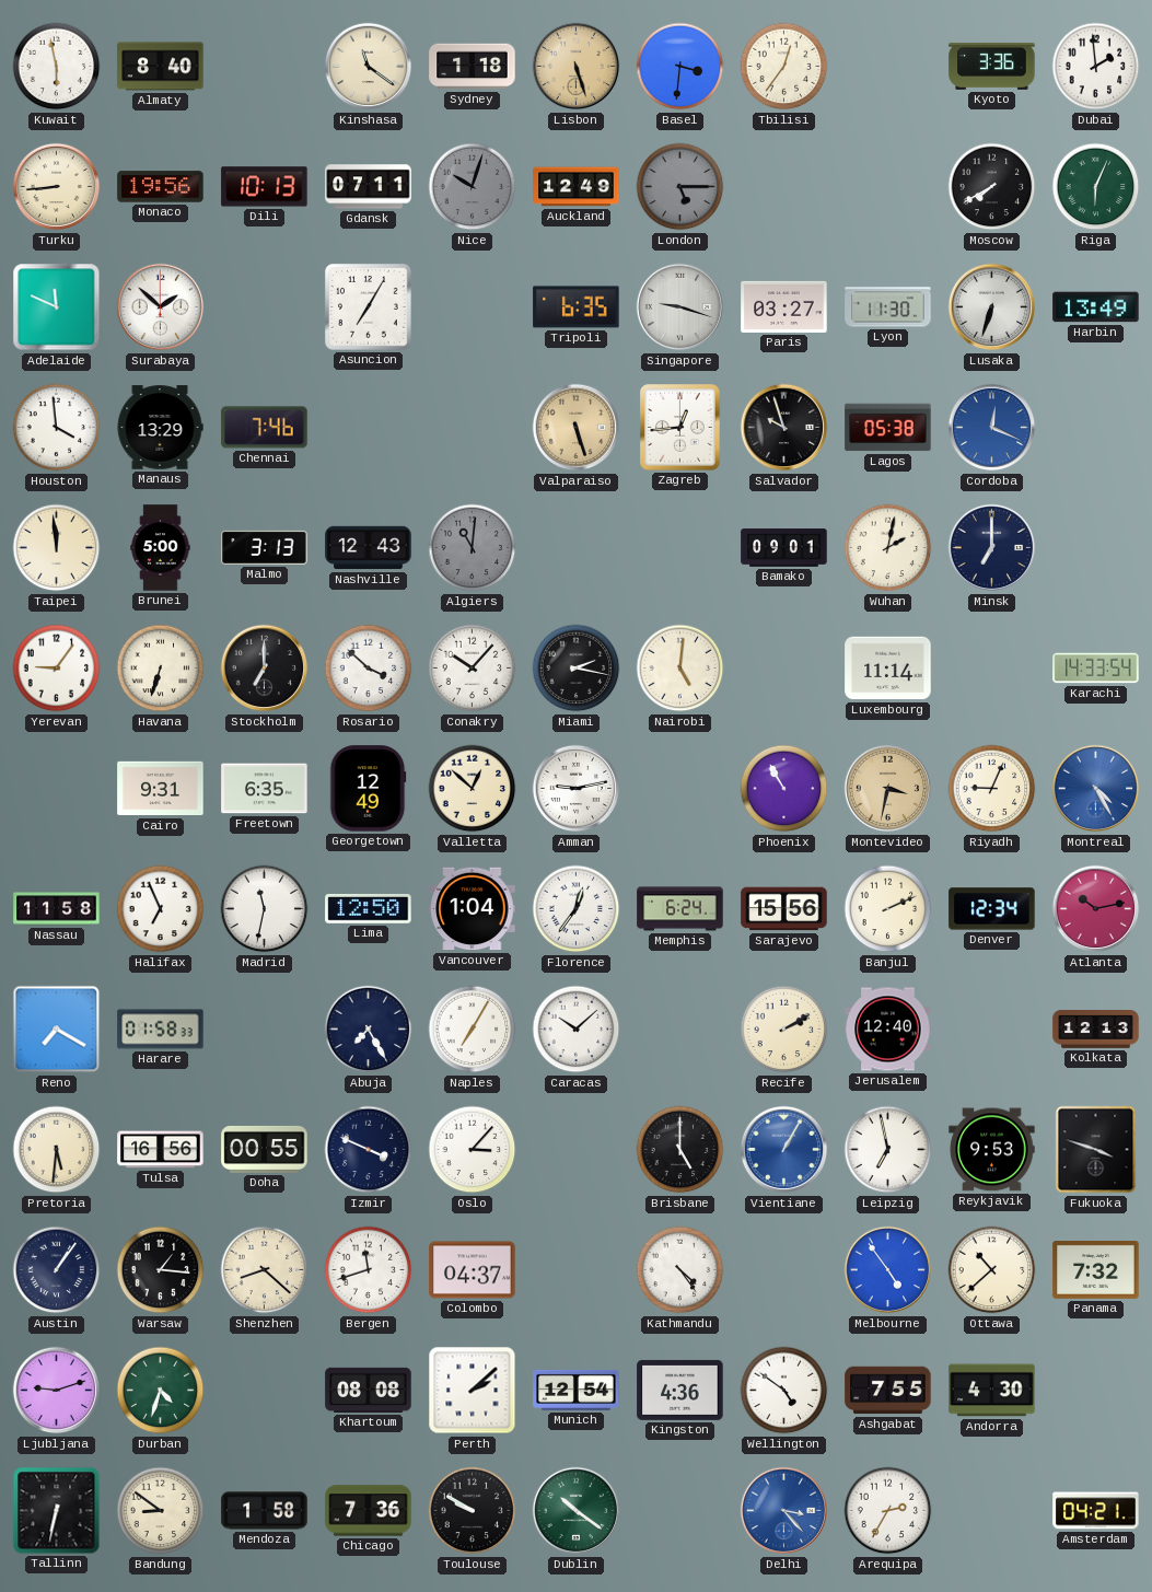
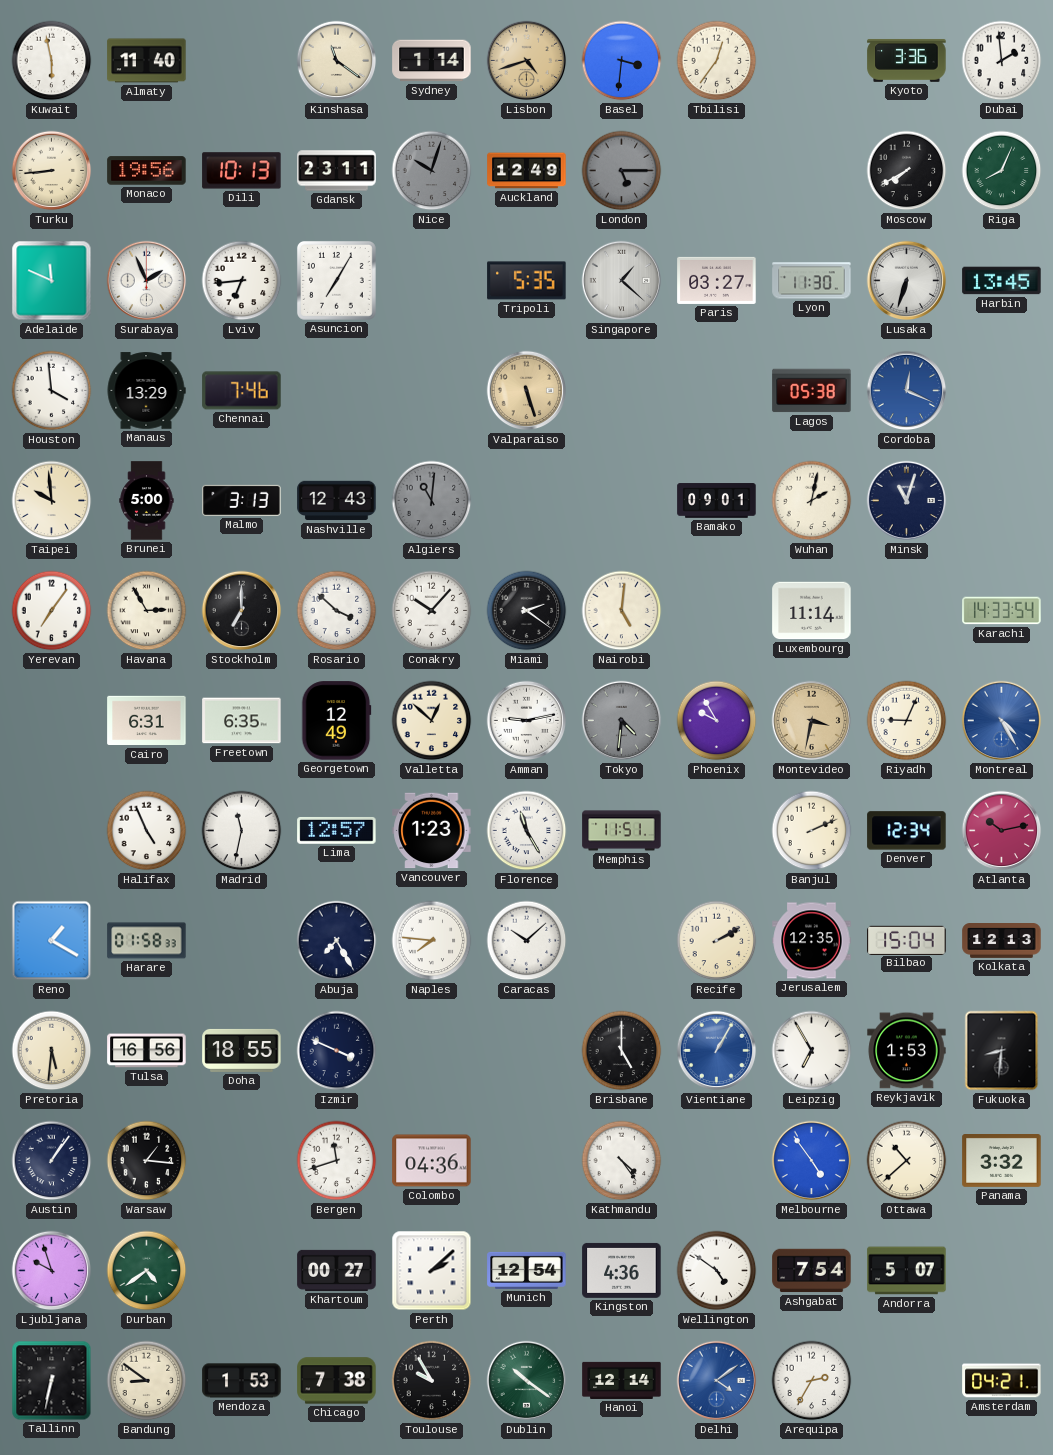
Almaty: 8:40 -> 11:40 (147, 61)
Sydney: 1:18 -> 1:14 (432, 61)
Lisbon: 5:27 -> 4:42 (527, 61)
Gdansk: 07:11 -> 23:11 (337, 171)
Riga: 6:04 -> 8:04 (1002, 171)
Surabaya: 1:52 -> 1:56 (147, 281)
Lviv: none -> 6:44 (242, 281)
Tripoli: 6:35 -> 5:35 (527, 281)
Singapore: 9:18 -> 1:22 (622, 281)
Harbin: 13:49 -> 13:45 (1002, 281)
Zagreb: 12:44 -> none (680, 428)
Salvador: 9:57 -> none (784, 428)
Taipei: 11:59 -> 9:59 (52, 501)
Minsk: 7:00 -> 11:03 (907, 501)
Yerevan: 9:06 -> 7:06 (52, 611)
Havana: 6:33 -> 2:55 (147, 611)
Miami: 2:17 -> 2:21 (527, 611)
Cairo: 9:31 -> 6:31 (147, 721)
Tokyo: none -> 4:31 (622, 721)
Phoenix: 10:55 -> 9:55 (717, 721)
Nassau: 11:58 -> none (57, 909)
Halifax: 6:56 -> 4:56 (147, 831)
Lima: 12:50 -> 12:57 (337, 831)
Vancouver: 1:04 -> 1:23 (432, 831)
Florence: 12:36 -> 11:25 (527, 831)
Memphis: 6:24 -> 11:51 (622, 831)
Sarajevo: 15:56 -> none (784, 909)
Reno: 7:20 -> 1:20 (52, 941)
Naples: 7:05 -> 7:46 (432, 941)
Jerusalem: 12:40 -> 12:35 (812, 941)
Bilbao: none -> 15:04 (907, 940)
Doha: 00:55 -> 18:55 (242, 1050)
Oslo: 3:07 -> none (473, 1150)
Leipzig: 6:58 -> 6:55 (812, 1051)
Reykjavik: 9:53 -> 1:53 (907, 1051)
Fukuoka: 3:48 -> 8:31 (1002, 1051)
Shenzhen: 8:22 -> none (265, 1270)
Colombo: 04:37 -> 04:36 (432, 1161)
Panama: 7:32 -> 3:32 (1002, 1161)
Ljubljana: 9:12 -> 9:57 (52, 1271)
Durban: 4:33 -> 4:39 (147, 1271)
Khartoum: 08:08 -> 00:27 (337, 1270)
Ashgabat: 7:55 -> 7:54 (812, 1271)
Andorra: 4:30 -> 5:07 (907, 1271)
Mendoza: 1:58 -> 1:53 (242, 1381)
Chicago: 7:36 -> 7:38 (337, 1381)
Toulouse: 9:50 -> 9:55 (432, 1381)
Hanoi: none -> 12:14 (622, 1380)
Delhi: 3:23 -> 4:09 (717, 1381)
